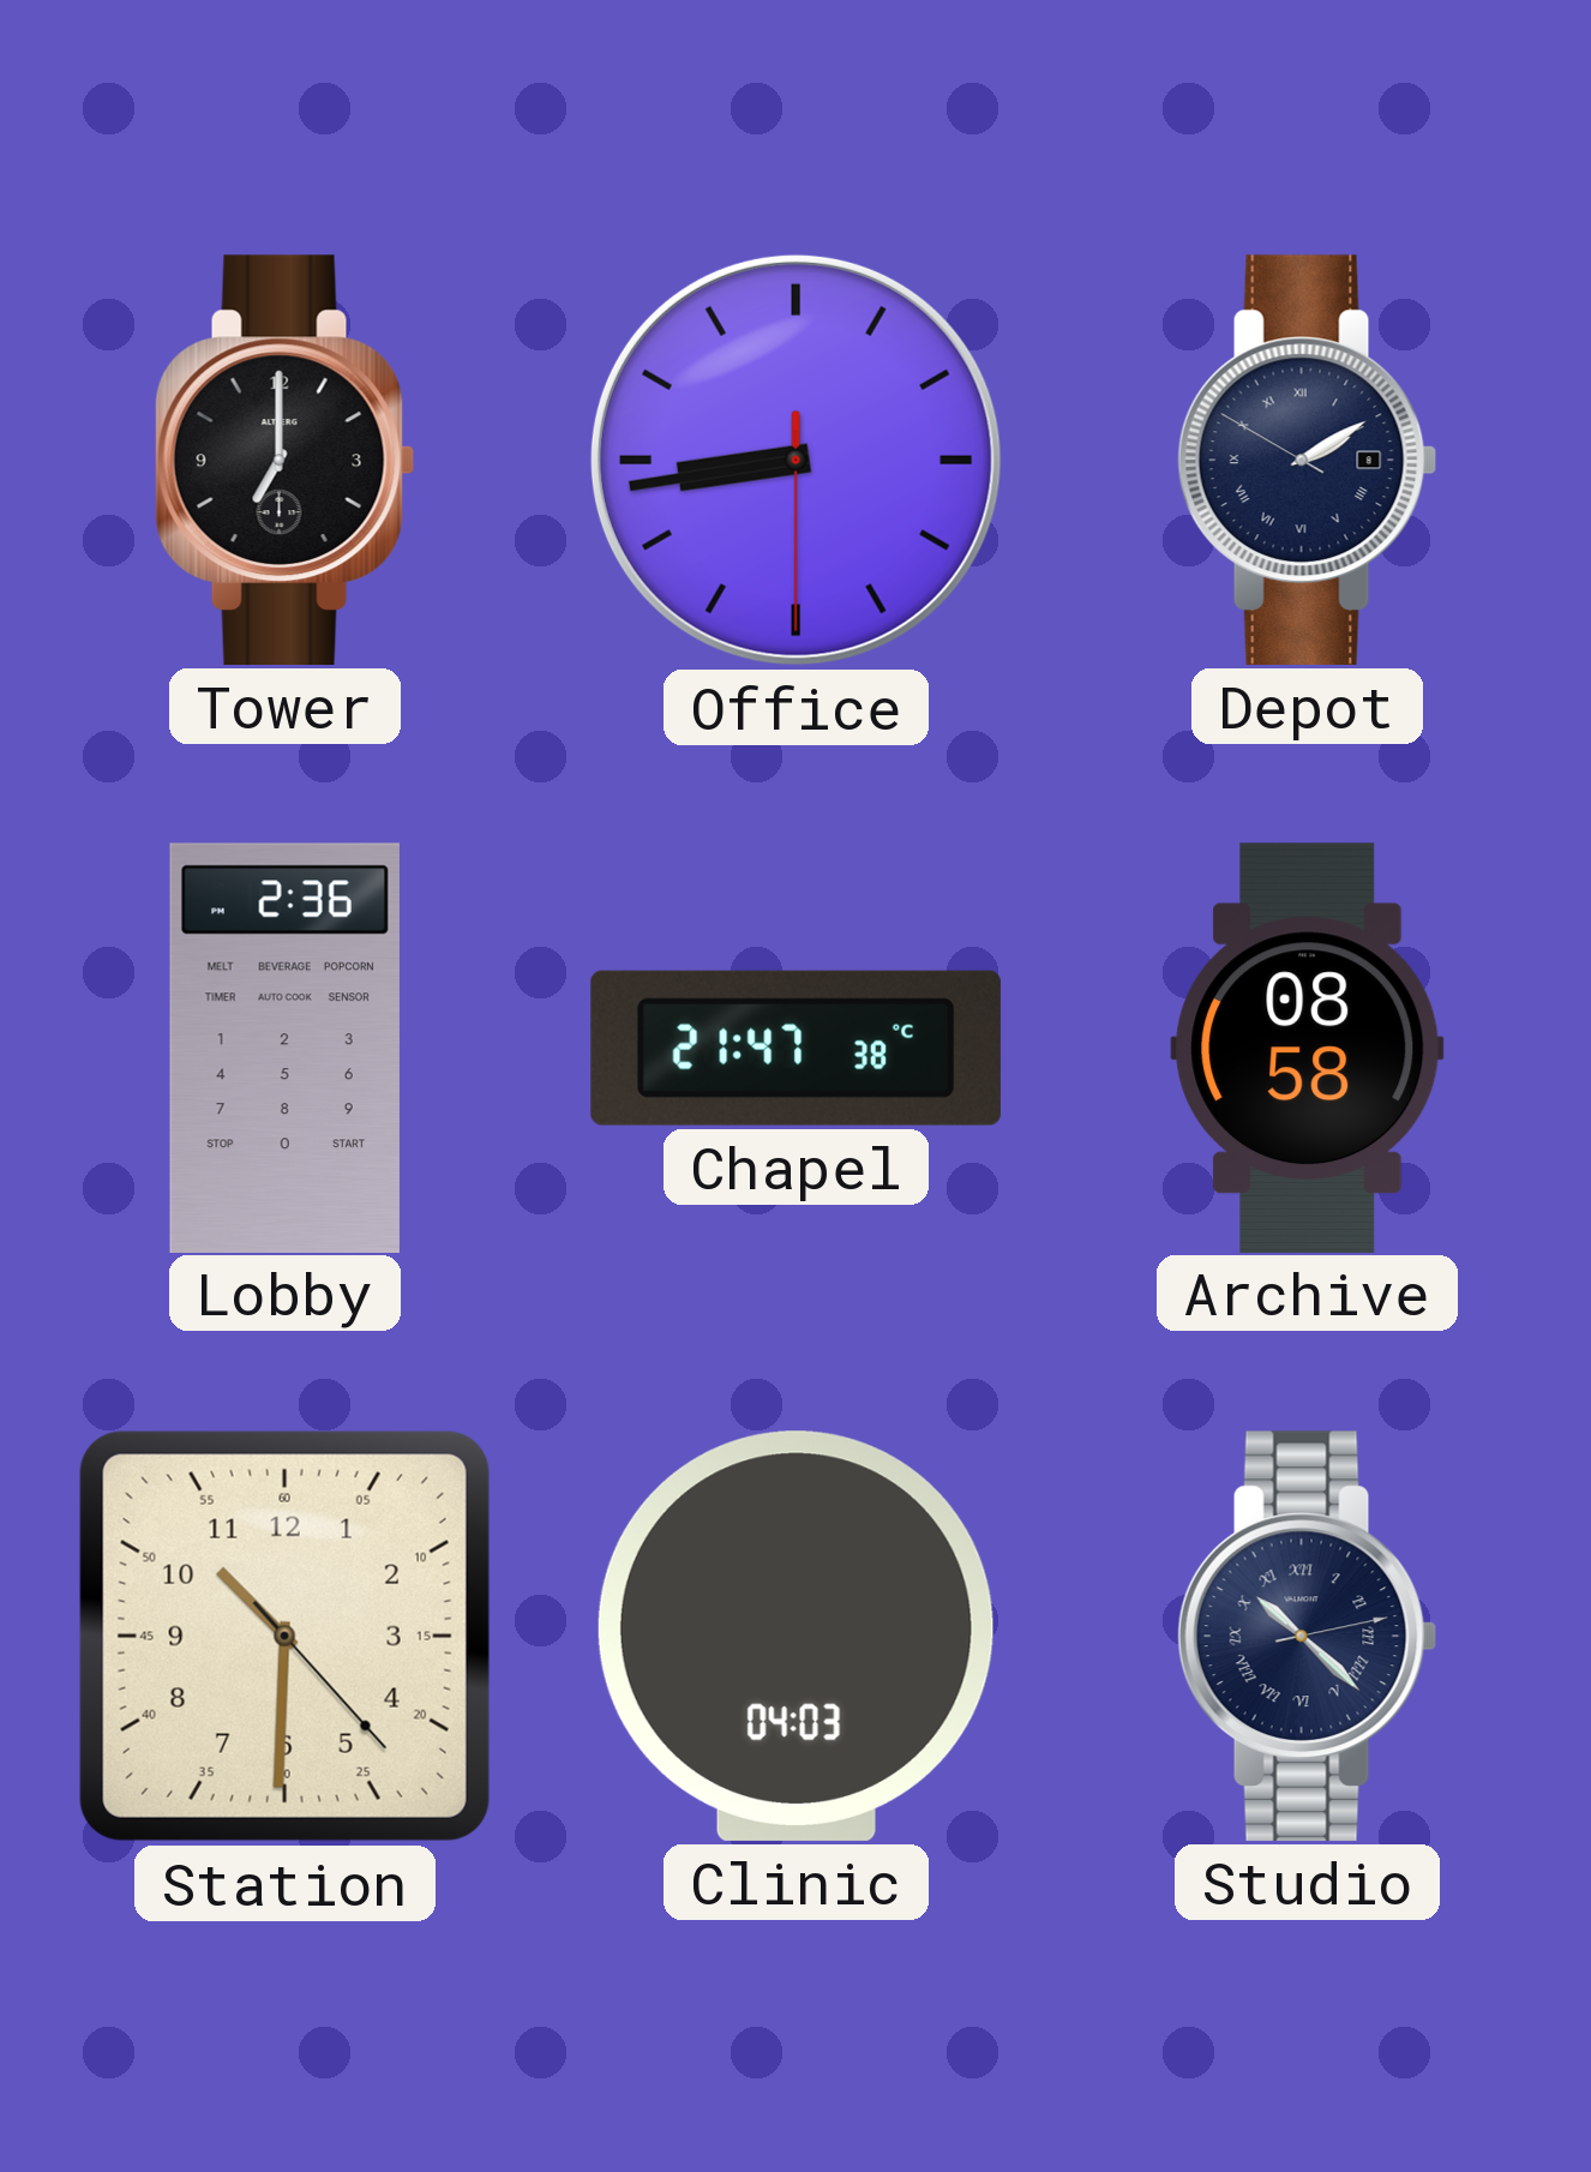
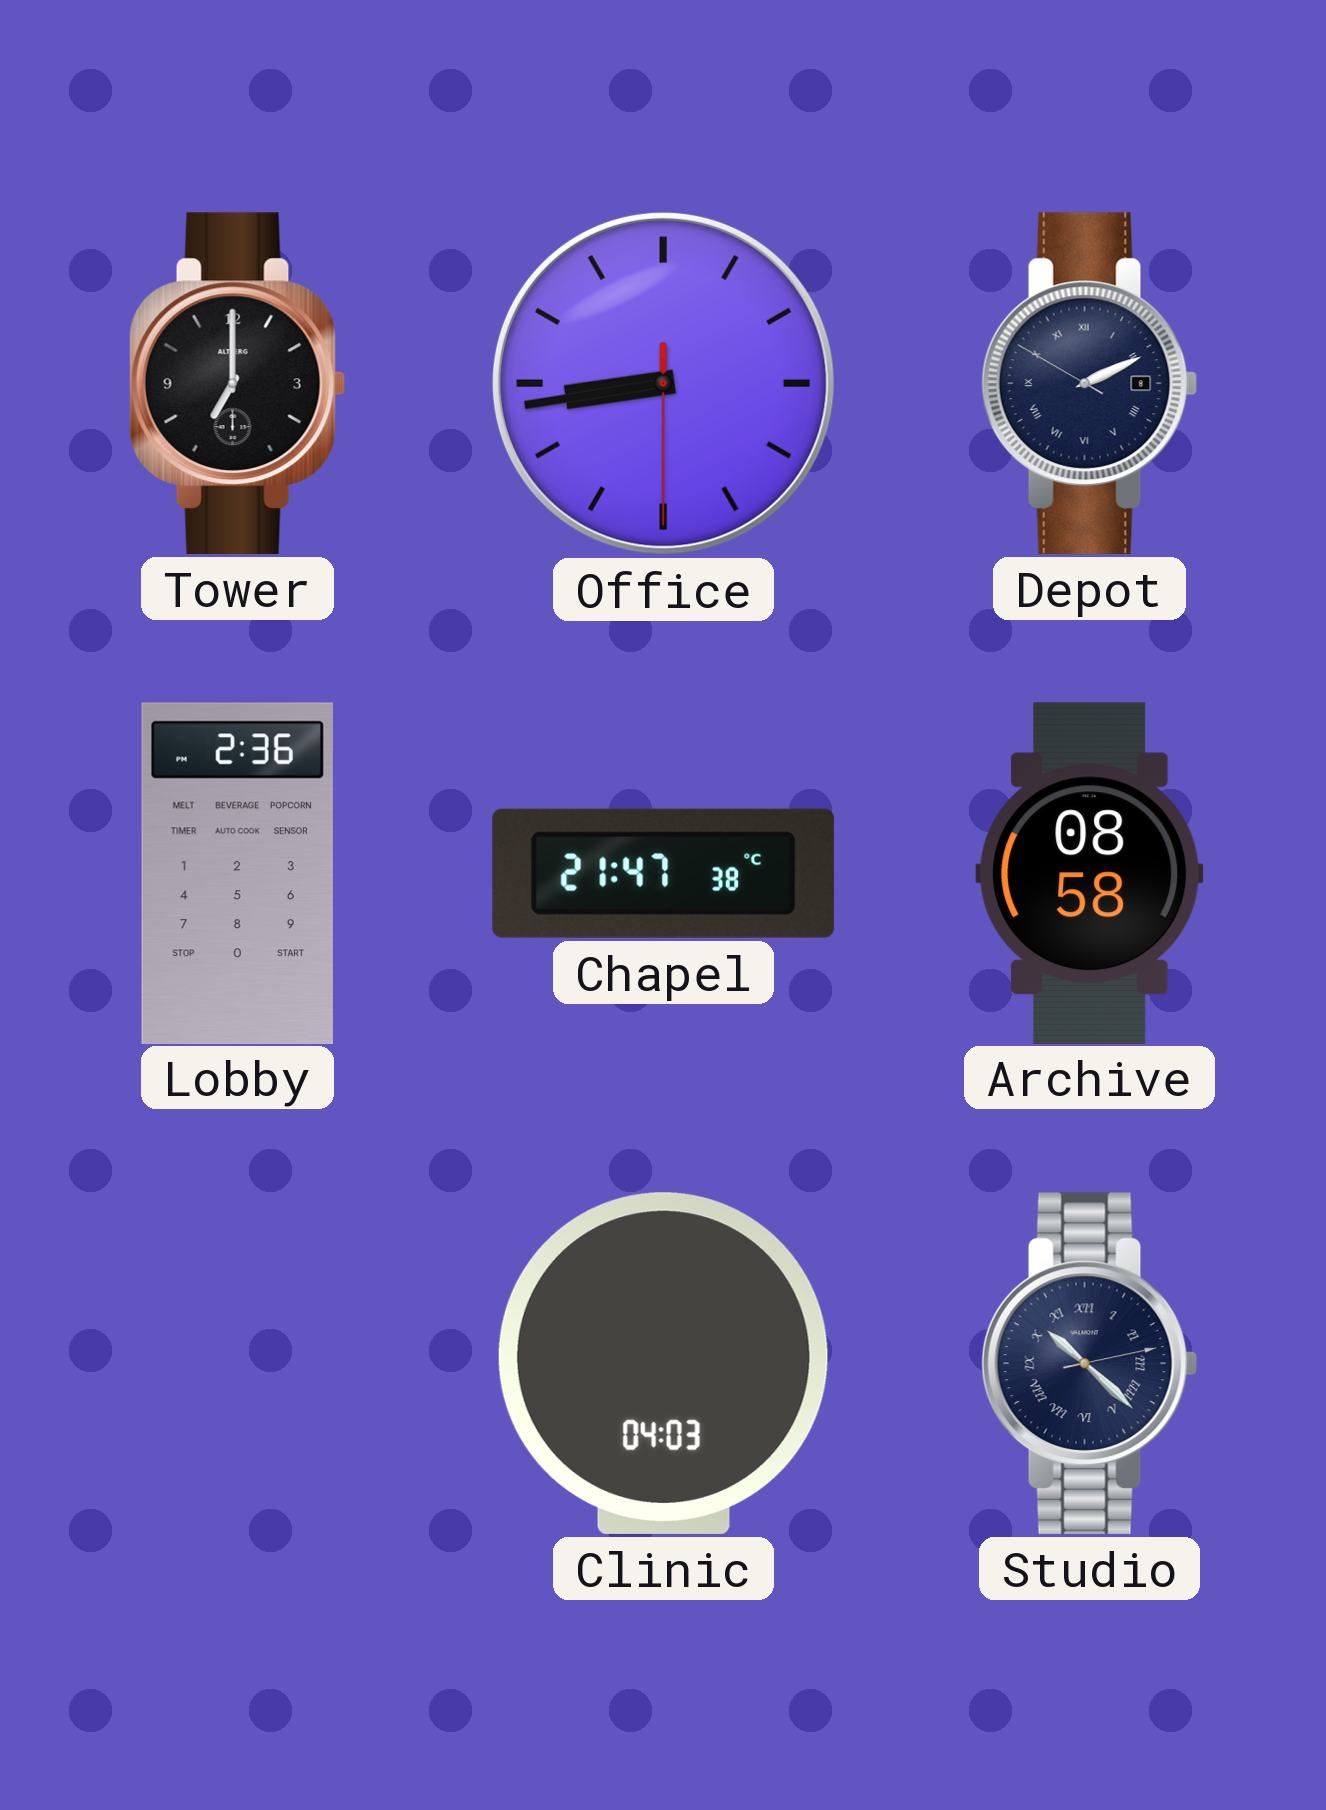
Depot: 2:09 -> 2:10 (1090, 383)
Station: 10:30 -> none (284, 1636)
